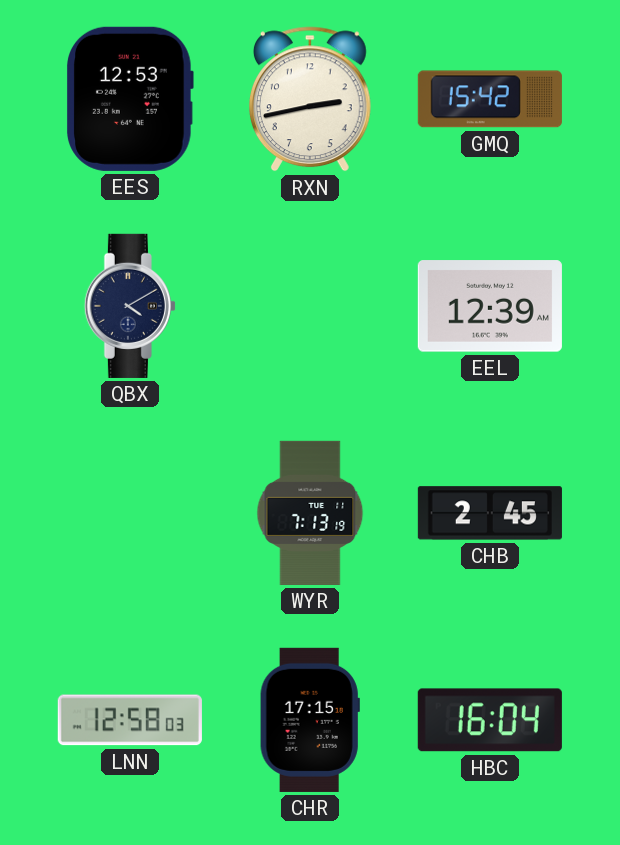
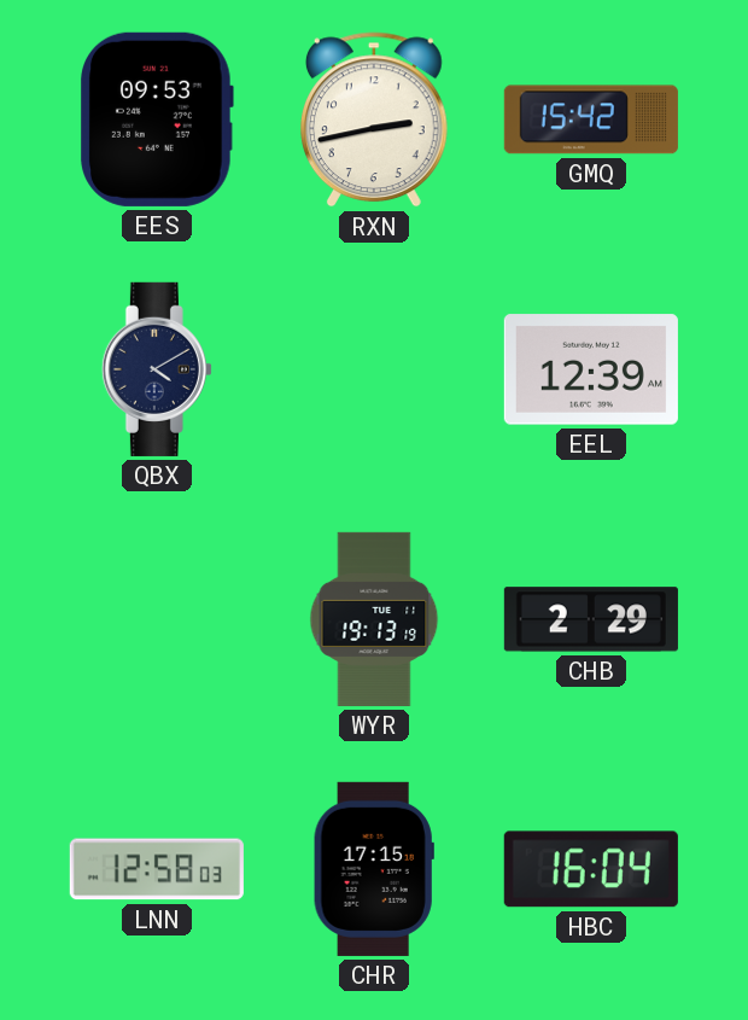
EES: 12:53 -> 09:53 (157, 120)
WYR: 7:13 -> 19:13 (374, 619)
CHB: 2:45 -> 2:29 (591, 619)
